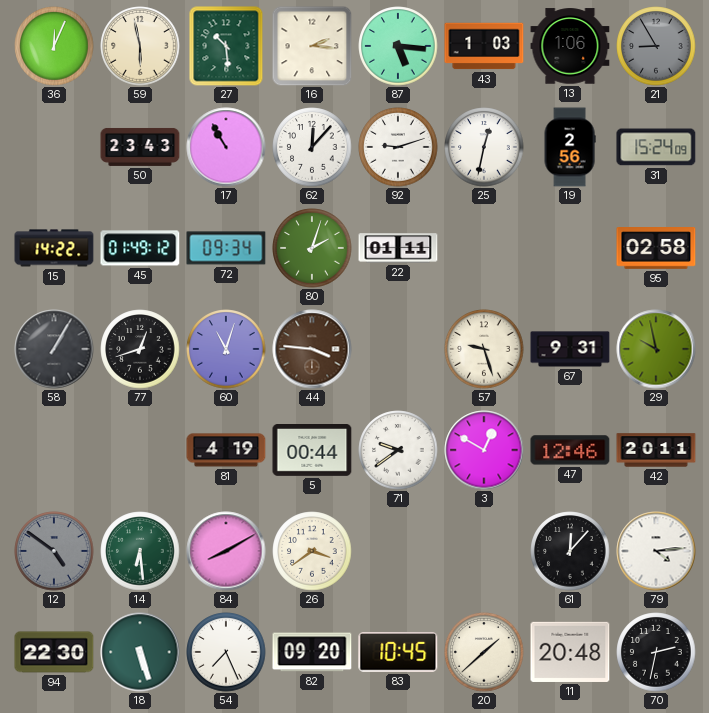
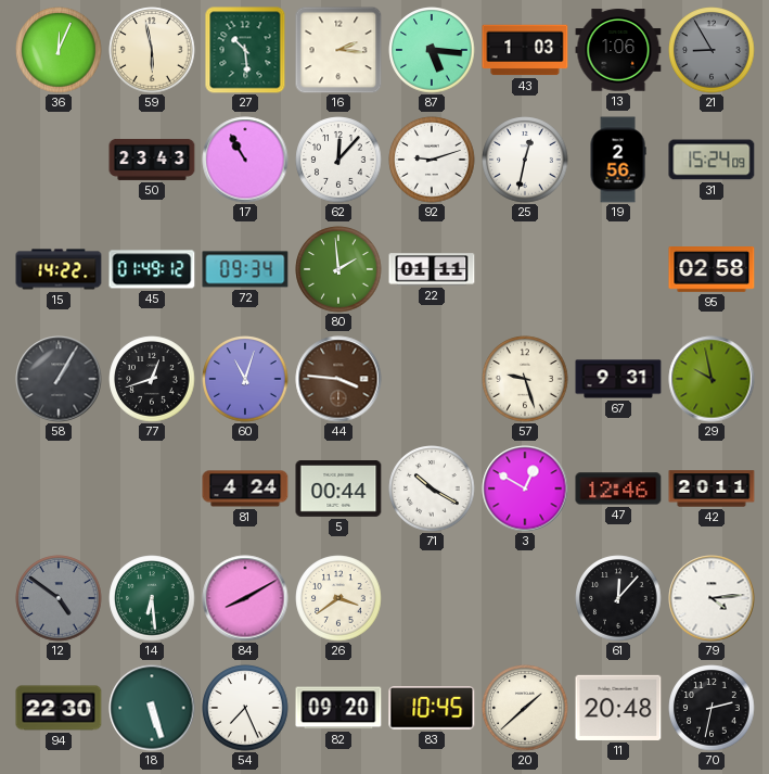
80: 2:03 -> 1:59 (338, 269)
81: 4:19 -> 4:24 (245, 488)
71: 9:39 -> 10:20 (432, 488)
